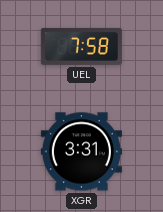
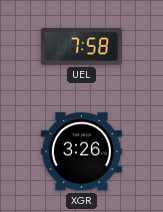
XGR: 3:31 -> 3:26 (81, 152)
